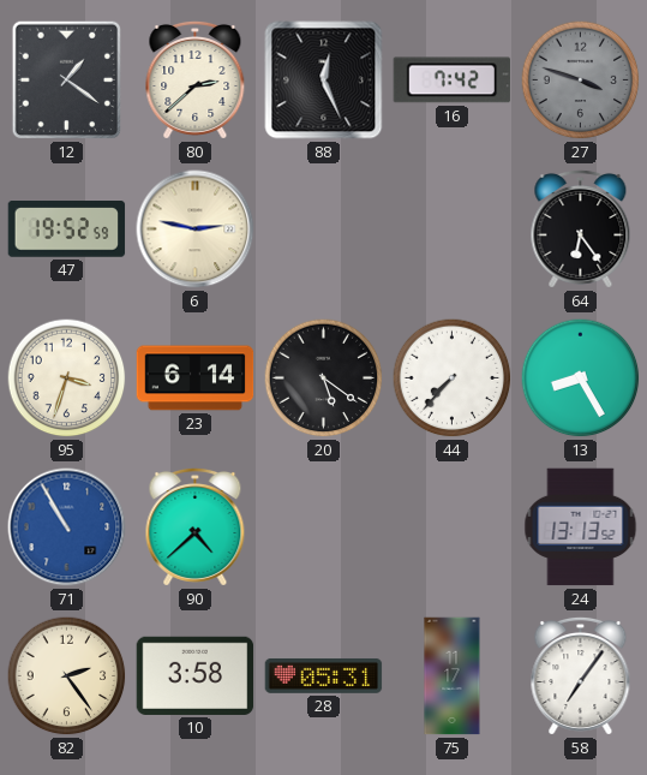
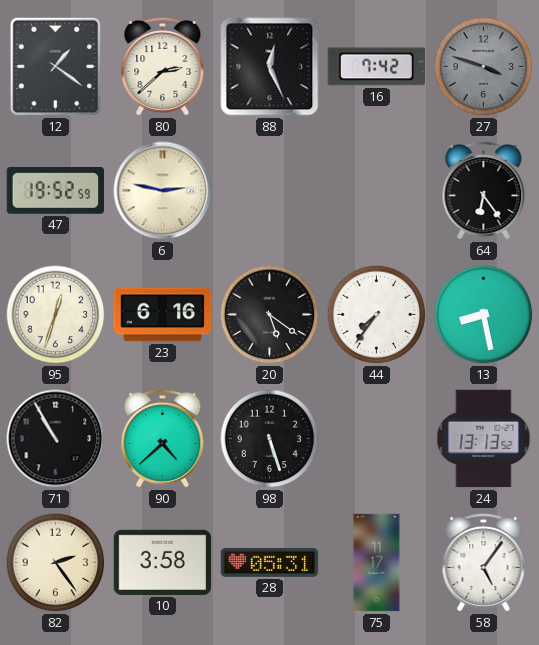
95: 3:33 -> 12:33 (56, 315)
23: 6:14 -> 6:16 (163, 315)
44: 7:37 -> 7:36 (377, 315)
13: 8:25 -> 8:28 (484, 315)
71 dial: blue -> black (56, 439)
98: none -> 5:27 (270, 439)
58: 7:06 -> 5:06 (484, 562)
